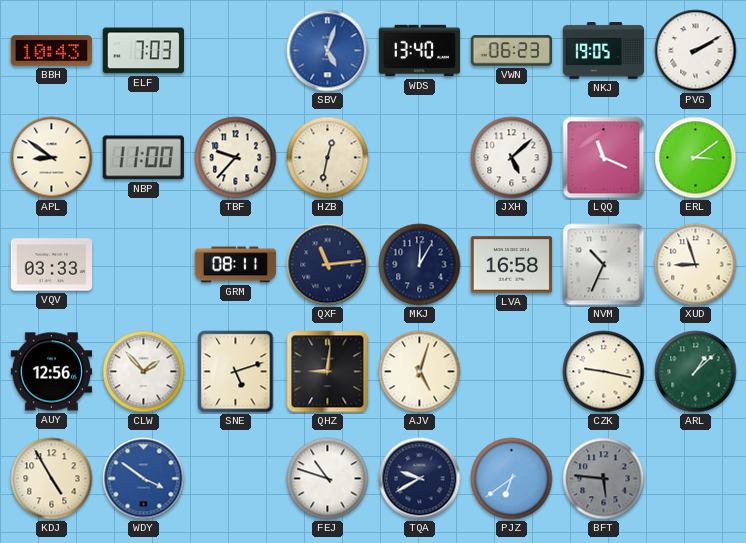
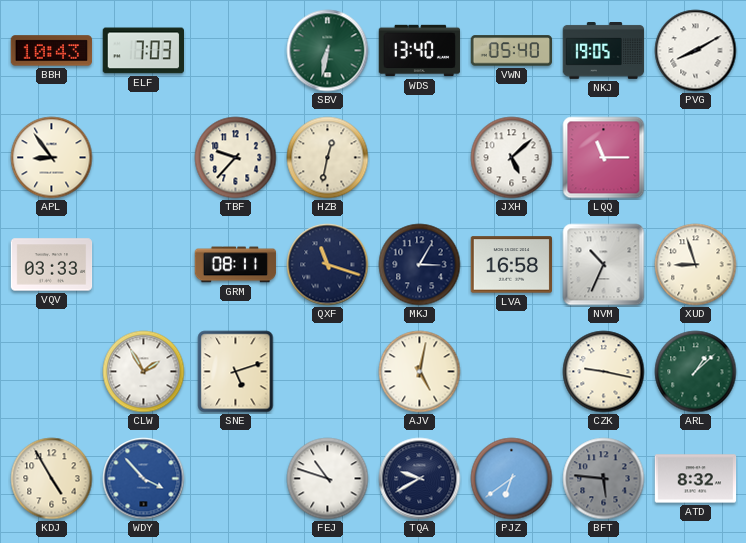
SBV: 5:03 -> 6:32 (328, 51)
SBV dial: blue -> green (328, 51)
VWN: 06:23 -> 05:40 (512, 51)
PVG: 2:10 -> 8:10 (696, 51)
APL: 8:51 -> 8:54 (52, 158)
NBP: 11:00 -> none (143, 158)
LQQ: 11:19 -> 11:15 (604, 158)
ERL: 3:09 -> none (696, 158)
QXF: 11:14 -> 11:18 (328, 265)
MKJ: 12:05 -> 3:05 (420, 265)
AUY: 12:56 -> none (52, 372)
CLW: 1:53 -> 1:55 (144, 372)
QHZ: 9:01 -> none (328, 372)
AJV: 5:03 -> 5:02 (420, 372)
WDY: 3:51 -> 3:53 (144, 479)
ATD: none -> 8:32 (696, 479)
